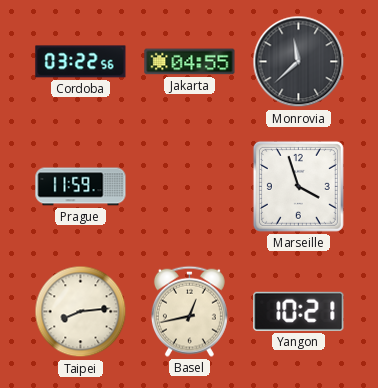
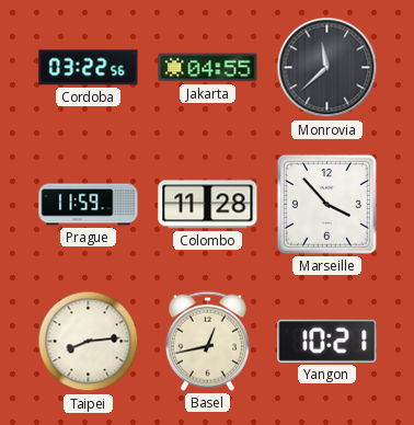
Colombo: none -> 11:28 (208, 205)
Marseille: 3:57 -> 3:53 (326, 204)
